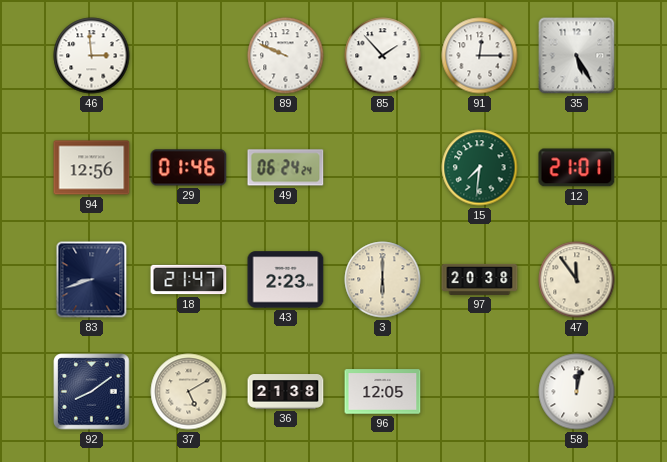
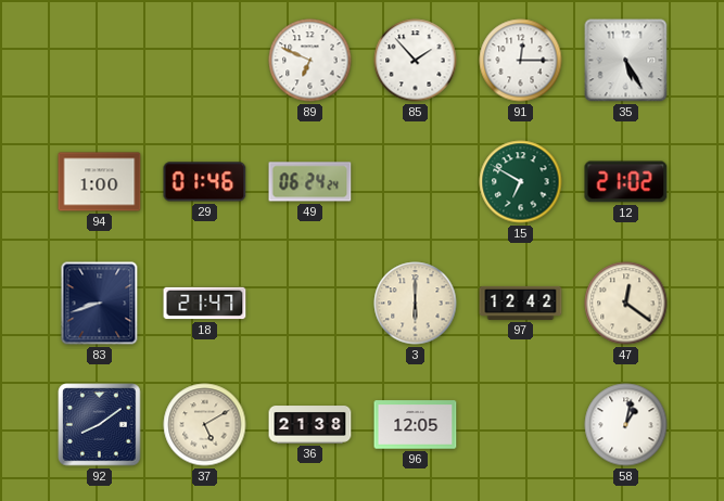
46: 2:59 -> none (92, 56)
89: 9:49 -> 6:49 (310, 61)
94: 12:56 -> 1:00 (100, 182)
15: 7:31 -> 6:50 (521, 182)
12: 21:01 -> 21:02 (626, 182)
43: 2:23 -> none (286, 280)
97: 20:38 -> 12:42 (521, 303)
47: 11:54 -> 12:21 (626, 304)
58: 12:02 -> 1:02 (626, 425)
